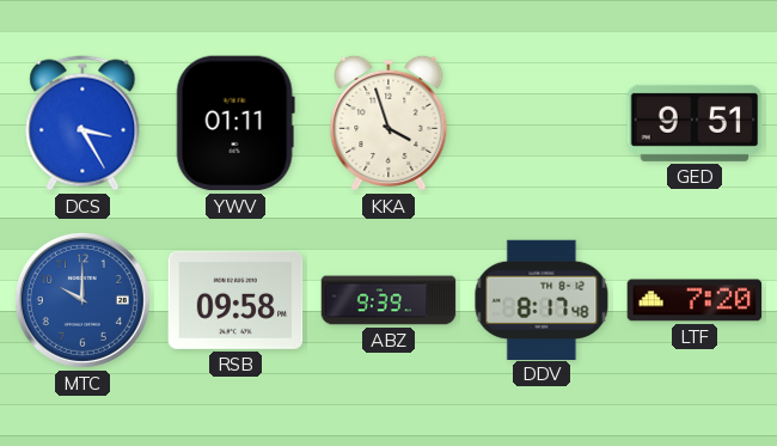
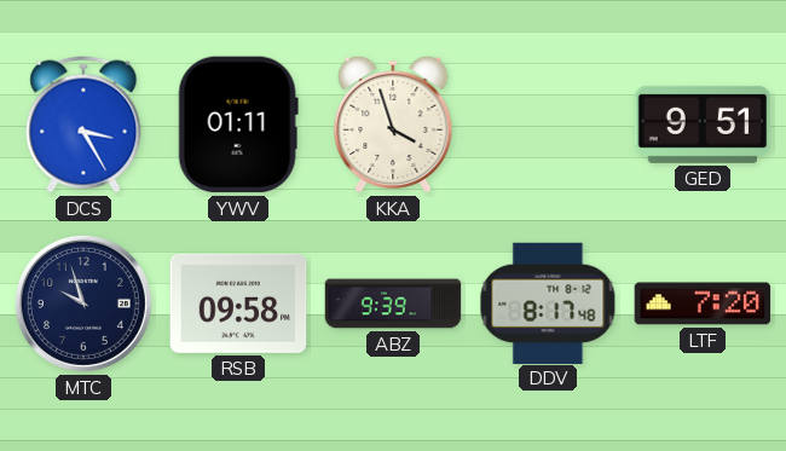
MTC: 10:00 -> 9:57 (83, 303)
MTC dial: blue -> navy (83, 303)
